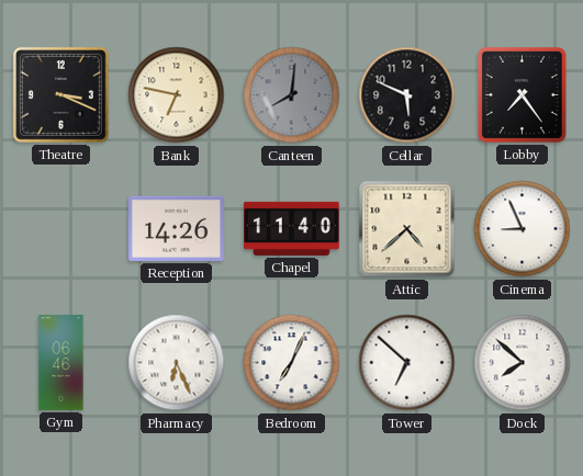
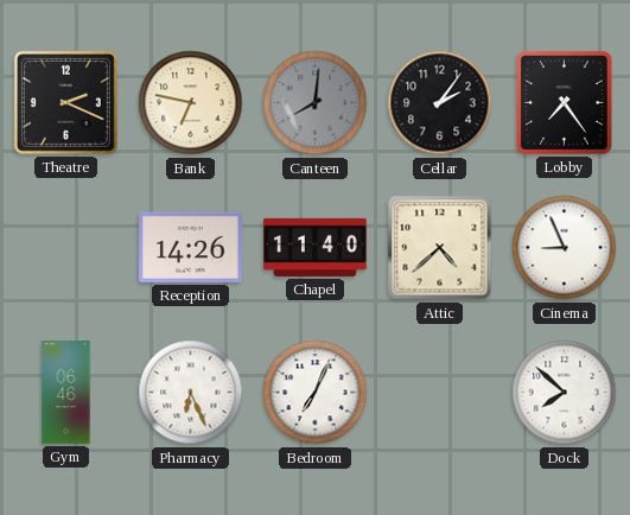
Theatre: 3:19 -> 2:19 (65, 102)
Cellar: 5:49 -> 2:06 (440, 103)
Tower: 6:52 -> none (407, 363)
